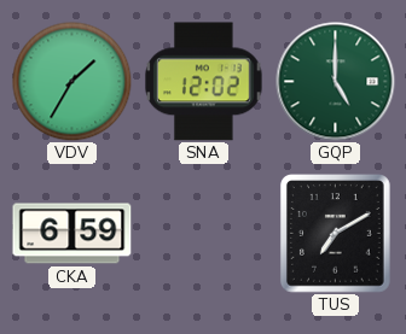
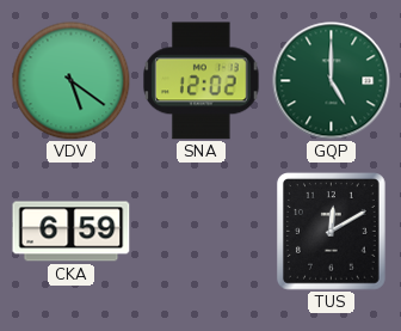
VDV: 1:35 -> 5:21 (72, 81)
TUS: 7:10 -> 12:10 (331, 232)
